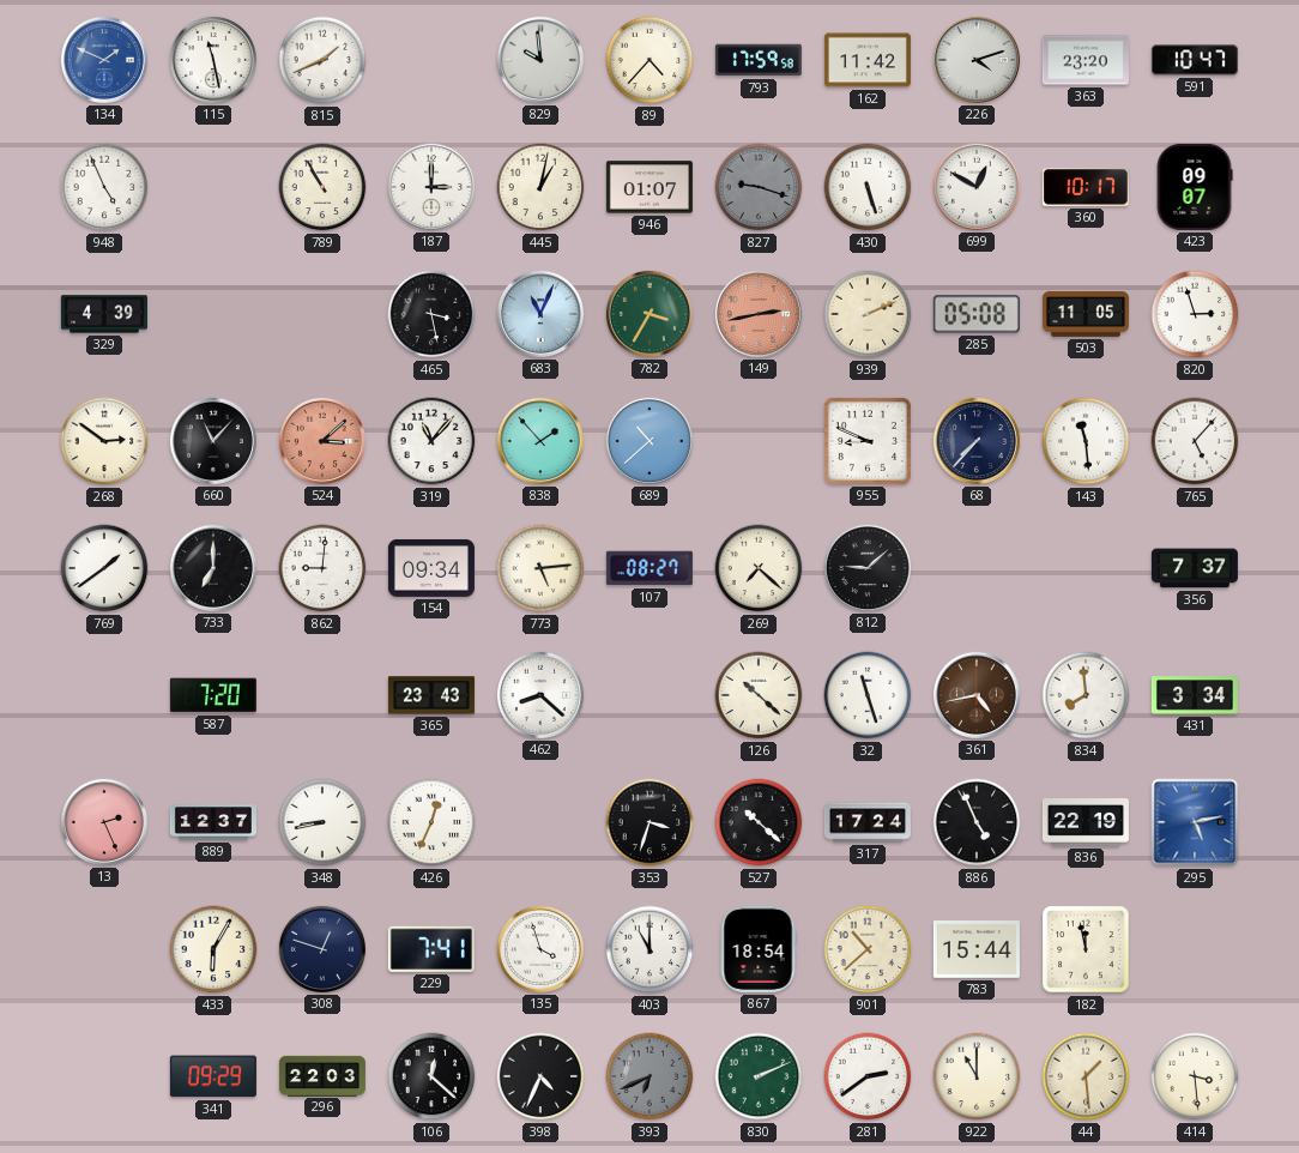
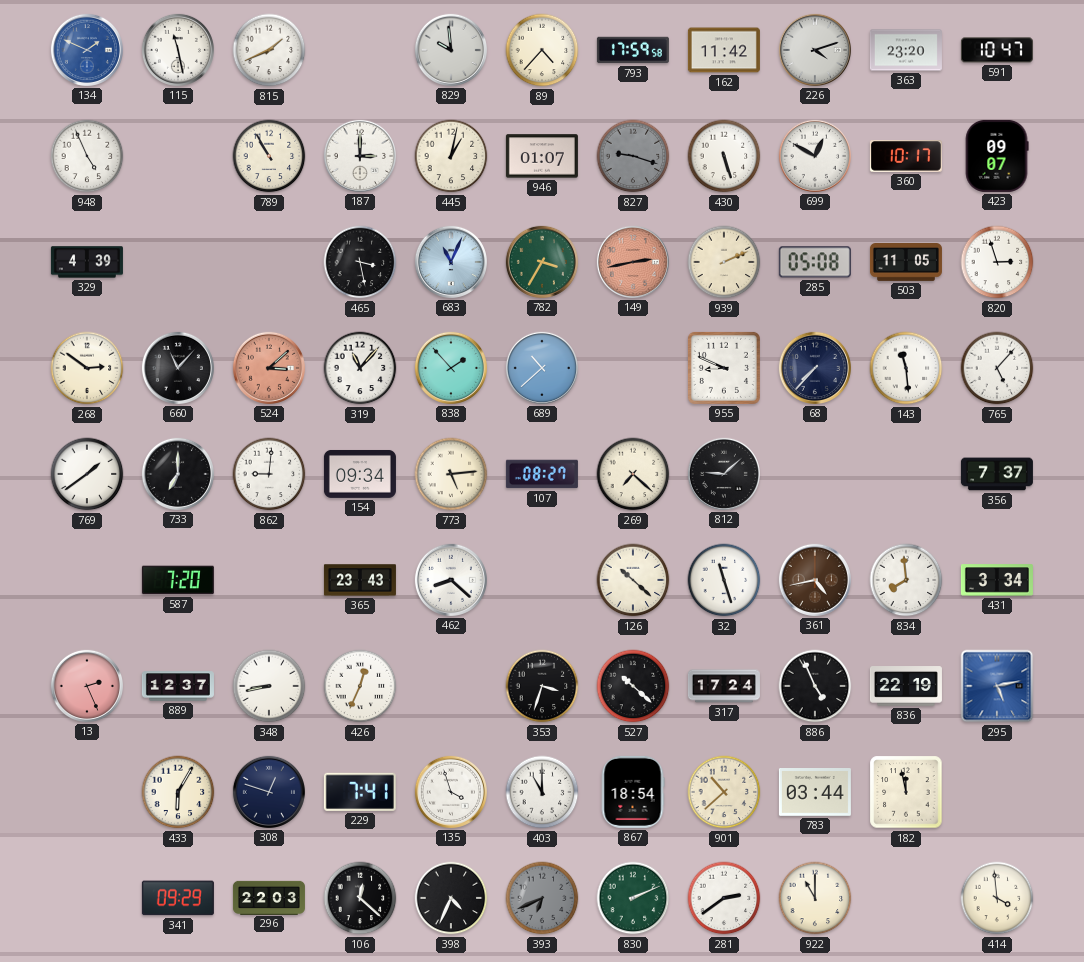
783: 15:44 -> 03:44 (815, 793)
44: 1:29 -> none (1086, 1076)
414: 3:29 -> 3:59 (997, 898)
